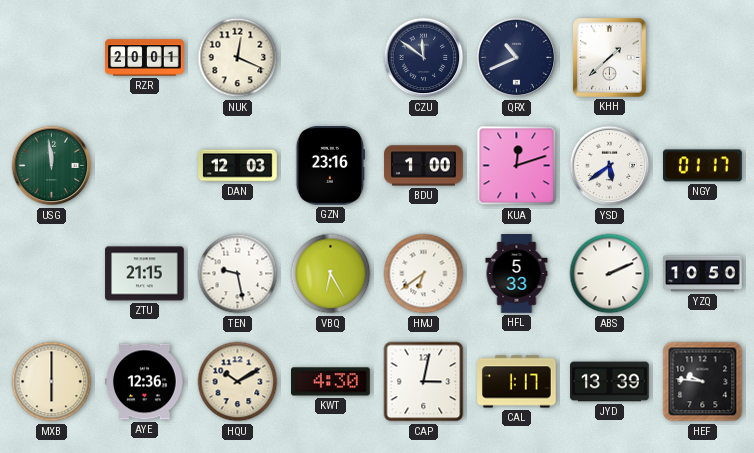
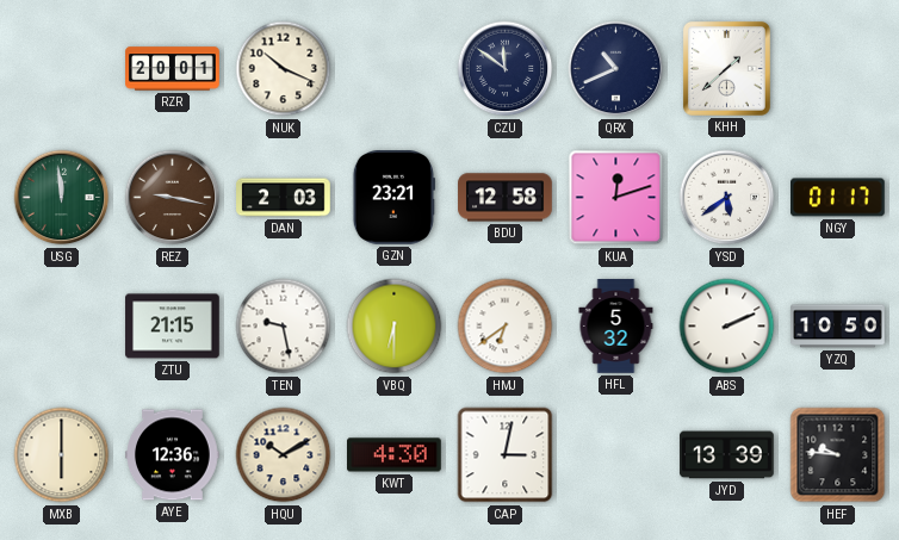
NUK: 12:19 -> 10:19 (284, 69)
REZ: none -> 9:17 (173, 198)
DAN: 12:03 -> 2:03 (284, 198)
GZN: 23:16 -> 23:21 (393, 198)
BDU: 1:00 -> 12:58 (506, 198)
VBQ: 6:25 -> 6:30 (395, 327)
HFL: 5:33 -> 5:32 (616, 327)
CAL: 1:17 -> none (517, 382)
